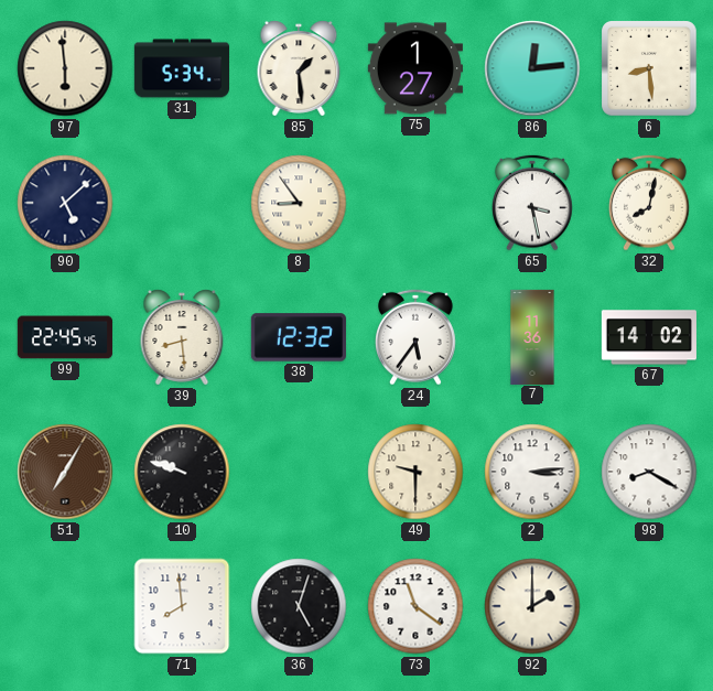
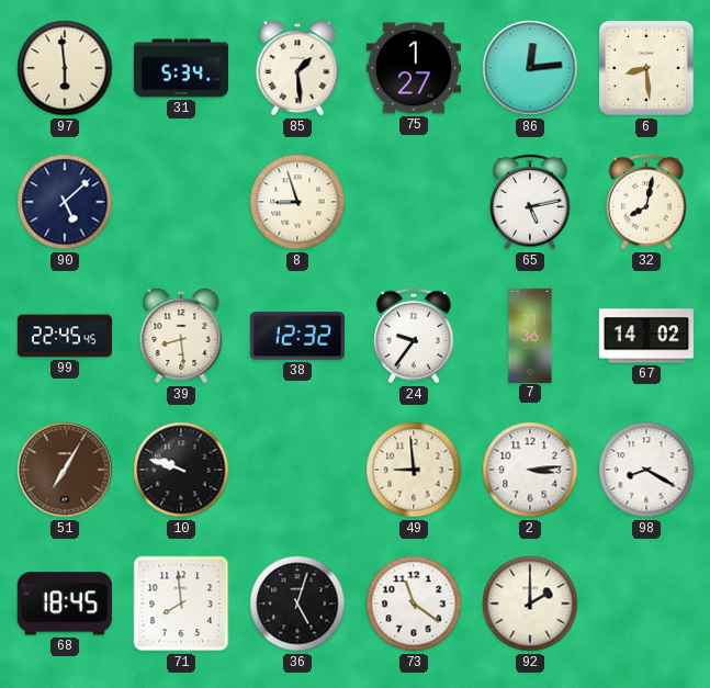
8: 8:54 -> 8:57 (297, 202)
65: 3:28 -> 5:13 (531, 202)
24: 5:36 -> 9:36 (415, 336)
49: 9:30 -> 8:59 (414, 470)
68: none -> 18:45 (65, 604)
